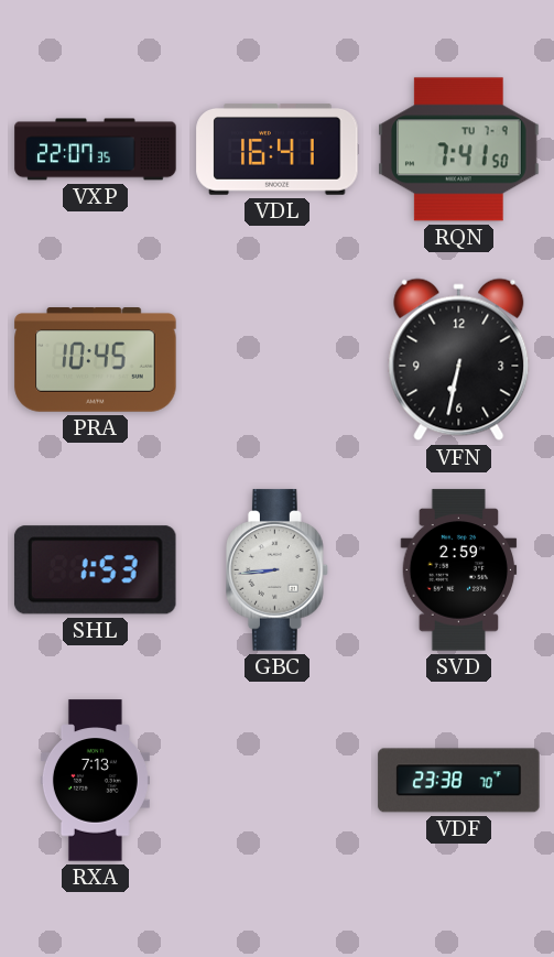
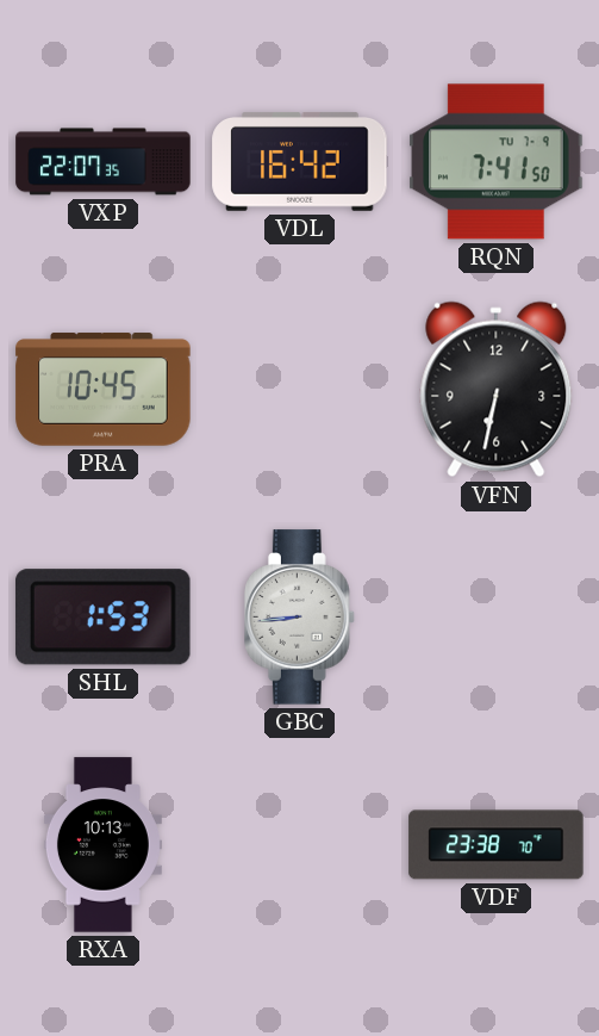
VDL: 16:41 -> 16:42 (300, 162)
SVD: 2:59 -> none (459, 570)
RXA: 7:13 -> 10:13 (102, 845)
